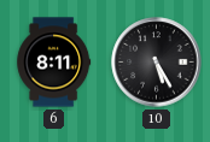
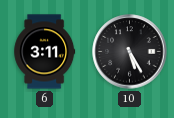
6: 8:11 -> 3:11 (45, 52)
